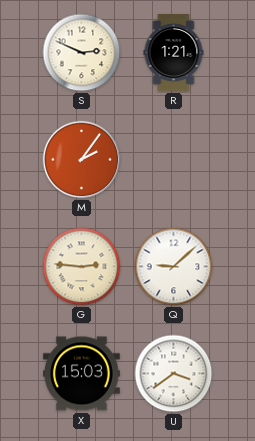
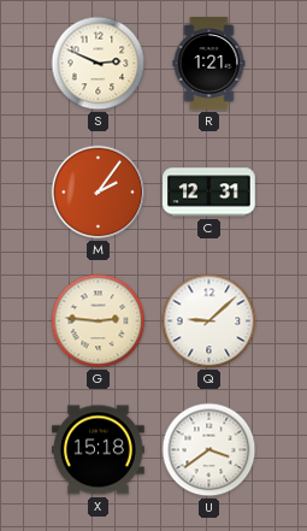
C: none -> 12:31 (209, 193)
X: 15:03 -> 15:18 (99, 450)
